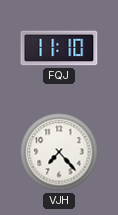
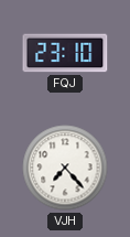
FQJ: 11:10 -> 23:10 (65, 53)
